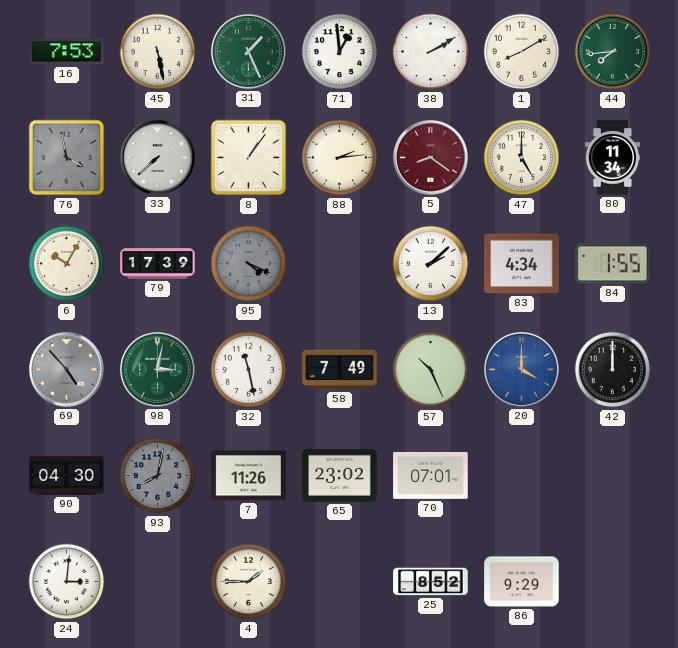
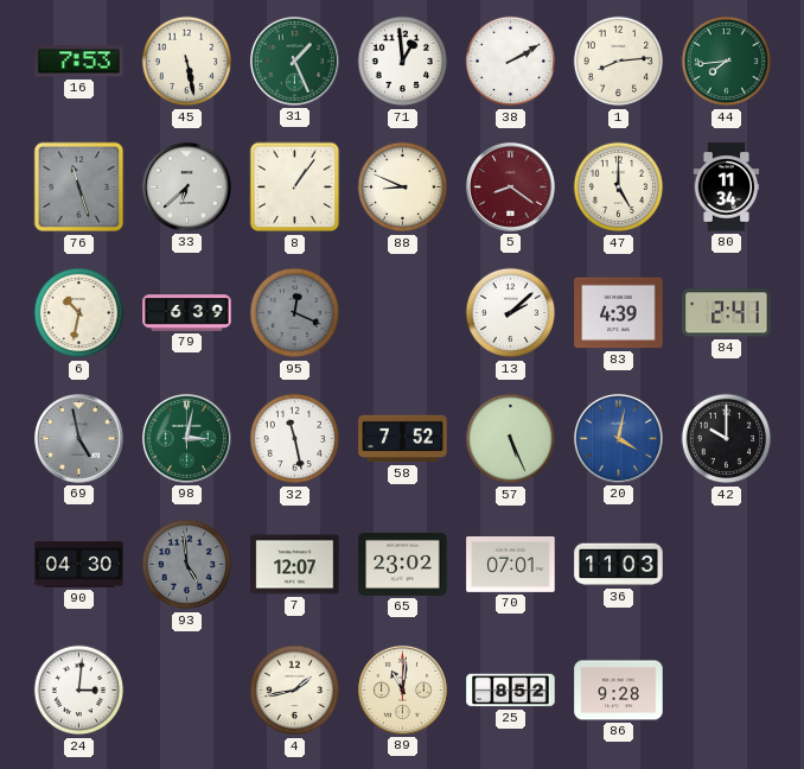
1: 8:10 -> 8:14 (619, 62)
76: 3:58 -> 11:27 (79, 188)
33: 7:38 -> 6:38 (186, 186)
88: 2:14 -> 8:49 (403, 188)
6: 10:05 -> 10:32 (79, 313)
79: 17:39 -> 6:39 (187, 313)
95: 4:19 -> 12:19 (295, 313)
83: 4:34 -> 4:39 (619, 313)
84: 1:55 -> 2:41 (727, 313)
69: 4:53 -> 4:58 (78, 438)
58: 7:49 -> 7:52 (403, 439)
57: 10:26 -> 5:26 (511, 439)
20: 4:00 -> 4:02 (618, 438)
42: 12:00 -> 10:00 (727, 439)
93: 8:02 -> 4:59 (187, 565)
7: 11:26 -> 12:07 (295, 565)
36: none -> 11:03 (619, 565)
4: 1:45 -> 1:43 (295, 691)
89: none -> 11:01 (402, 689)
86: 9:29 -> 9:28 (619, 691)
